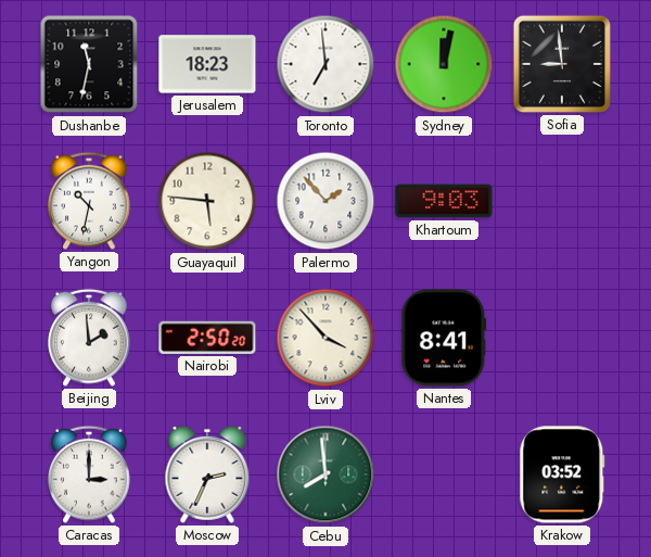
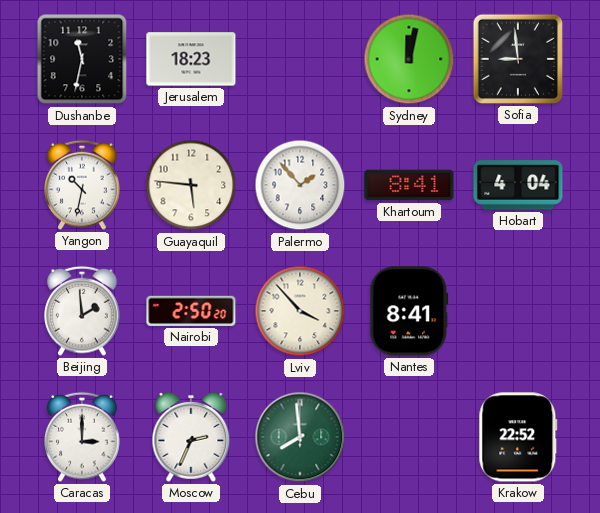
Toronto: 6:59 -> none (325, 64)
Khartoum: 9:03 -> 8:41 (409, 185)
Hobart: none -> 4:04 (518, 185)
Krakow: 03:52 -> 22:52 (518, 437)
